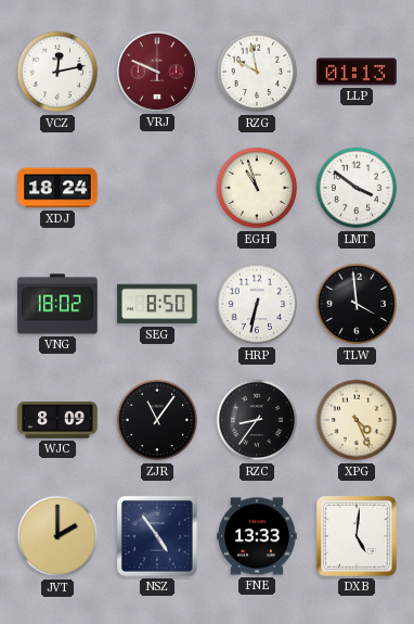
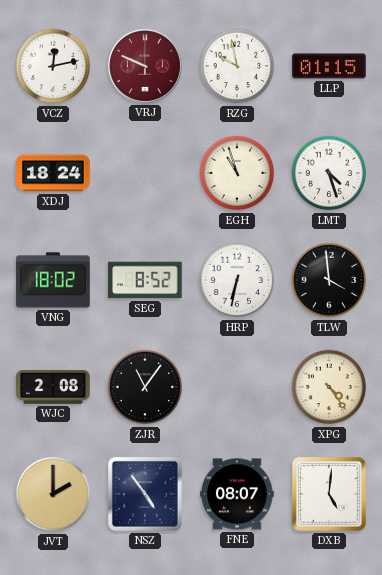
LLP: 01:13 -> 01:15 (329, 66)
LMT: 3:51 -> 4:27 (329, 173)
SEG: 8:50 -> 8:52 (145, 280)
WJC: 8:09 -> 2:08 (53, 387)
RZC: 8:36 -> none (257, 420)
XPG: 4:26 -> 4:24 (329, 387)
FNE: 13:33 -> 08:07 (237, 494)
